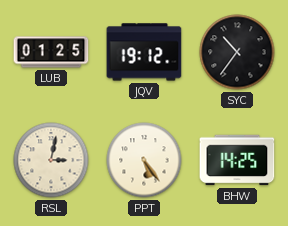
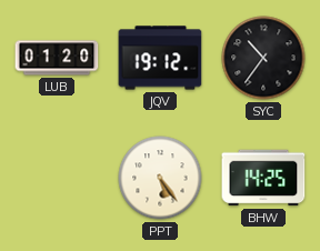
LUB: 01:25 -> 01:20 (57, 58)
RSL: 3:02 -> none (51, 160)
